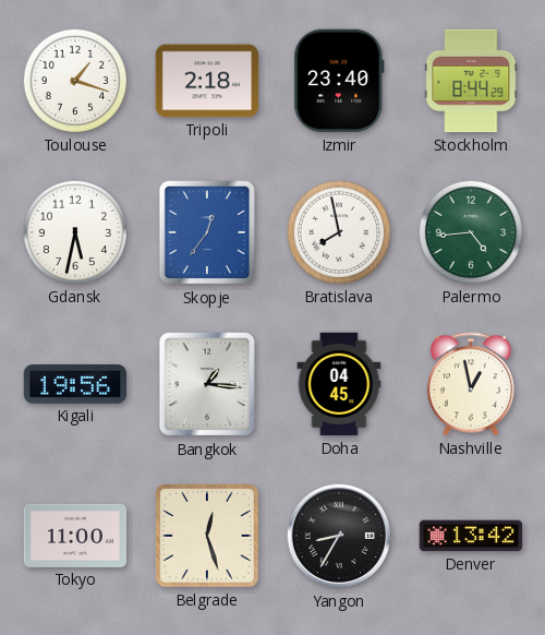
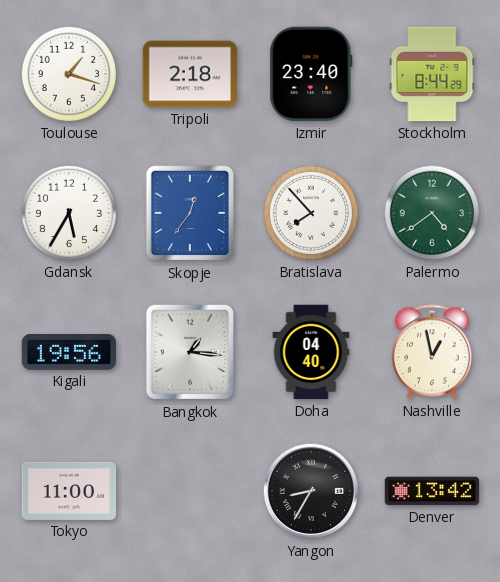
Gdansk: 5:32 -> 5:35 (69, 213)
Bratislava: 7:58 -> 7:53 (311, 213)
Palermo: 4:44 -> 4:39 (432, 213)
Doha: 04:45 -> 04:40 (311, 352)
Belgrade: 12:27 -> none (208, 536)
